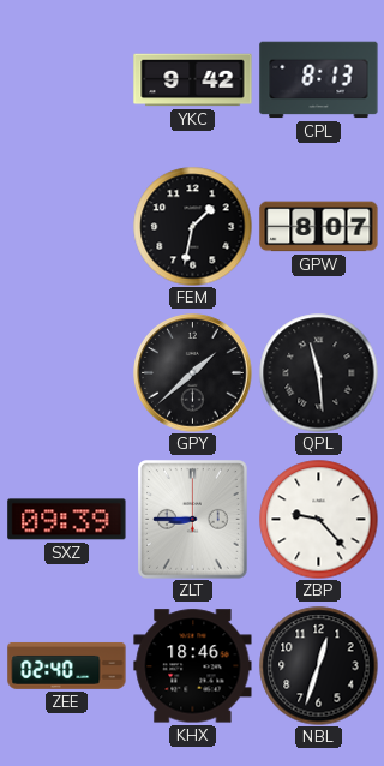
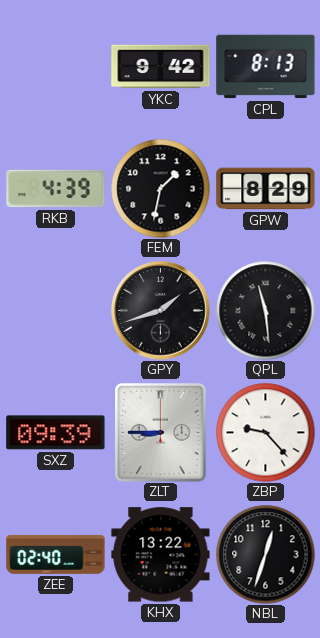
RKB: none -> 4:39 (56, 189)
GPW: 8:07 -> 8:29 (266, 189)
GPY: 1:38 -> 1:42 (161, 311)
KHX: 18:46 -> 13:22 (161, 555)
